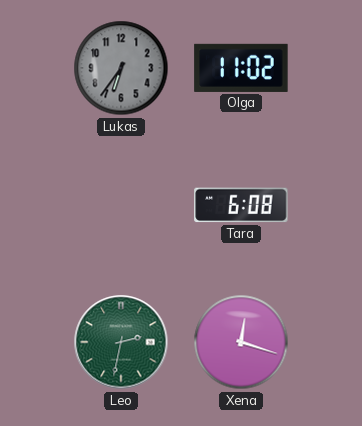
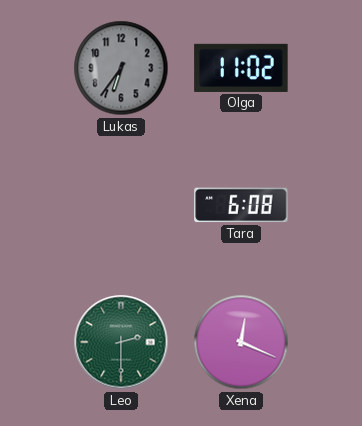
Leo: 2:32 -> 2:30 (121, 342)
Xena: 12:18 -> 12:19 (241, 342)
